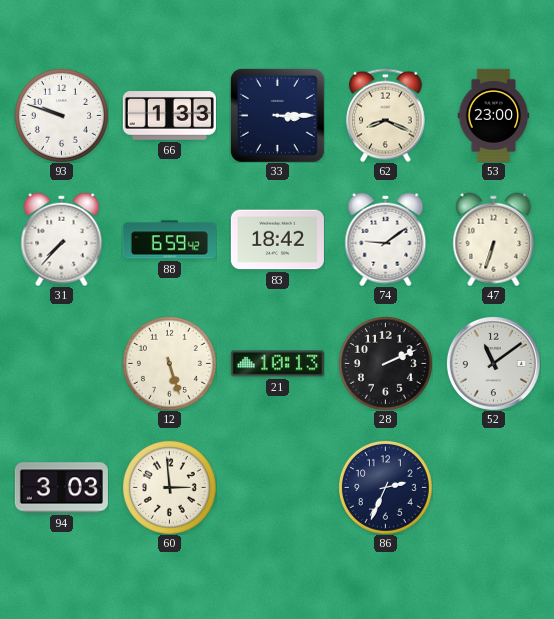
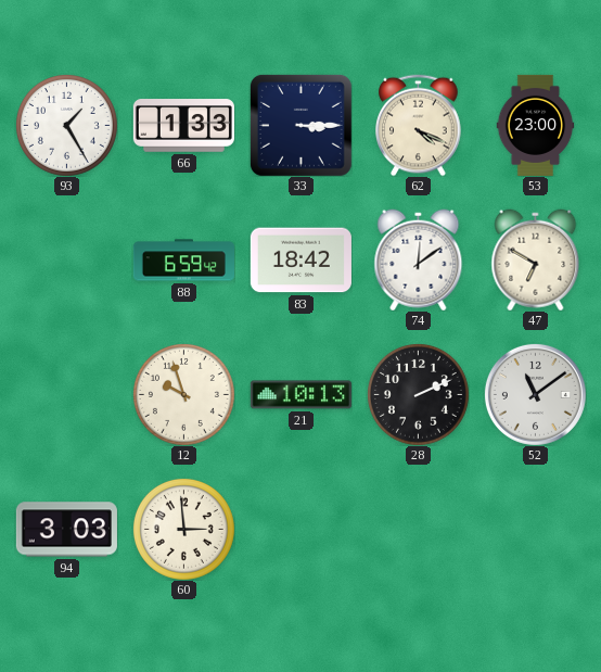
93: 9:48 -> 1:25 (66, 125)
62: 8:19 -> 4:19 (419, 125)
31: 7:37 -> none (62, 239)
74: 9:09 -> 12:09 (419, 259)
47: 6:33 -> 6:50 (536, 259)
12: 5:27 -> 9:57 (183, 394)
86: 2:34 -> none (385, 487)
